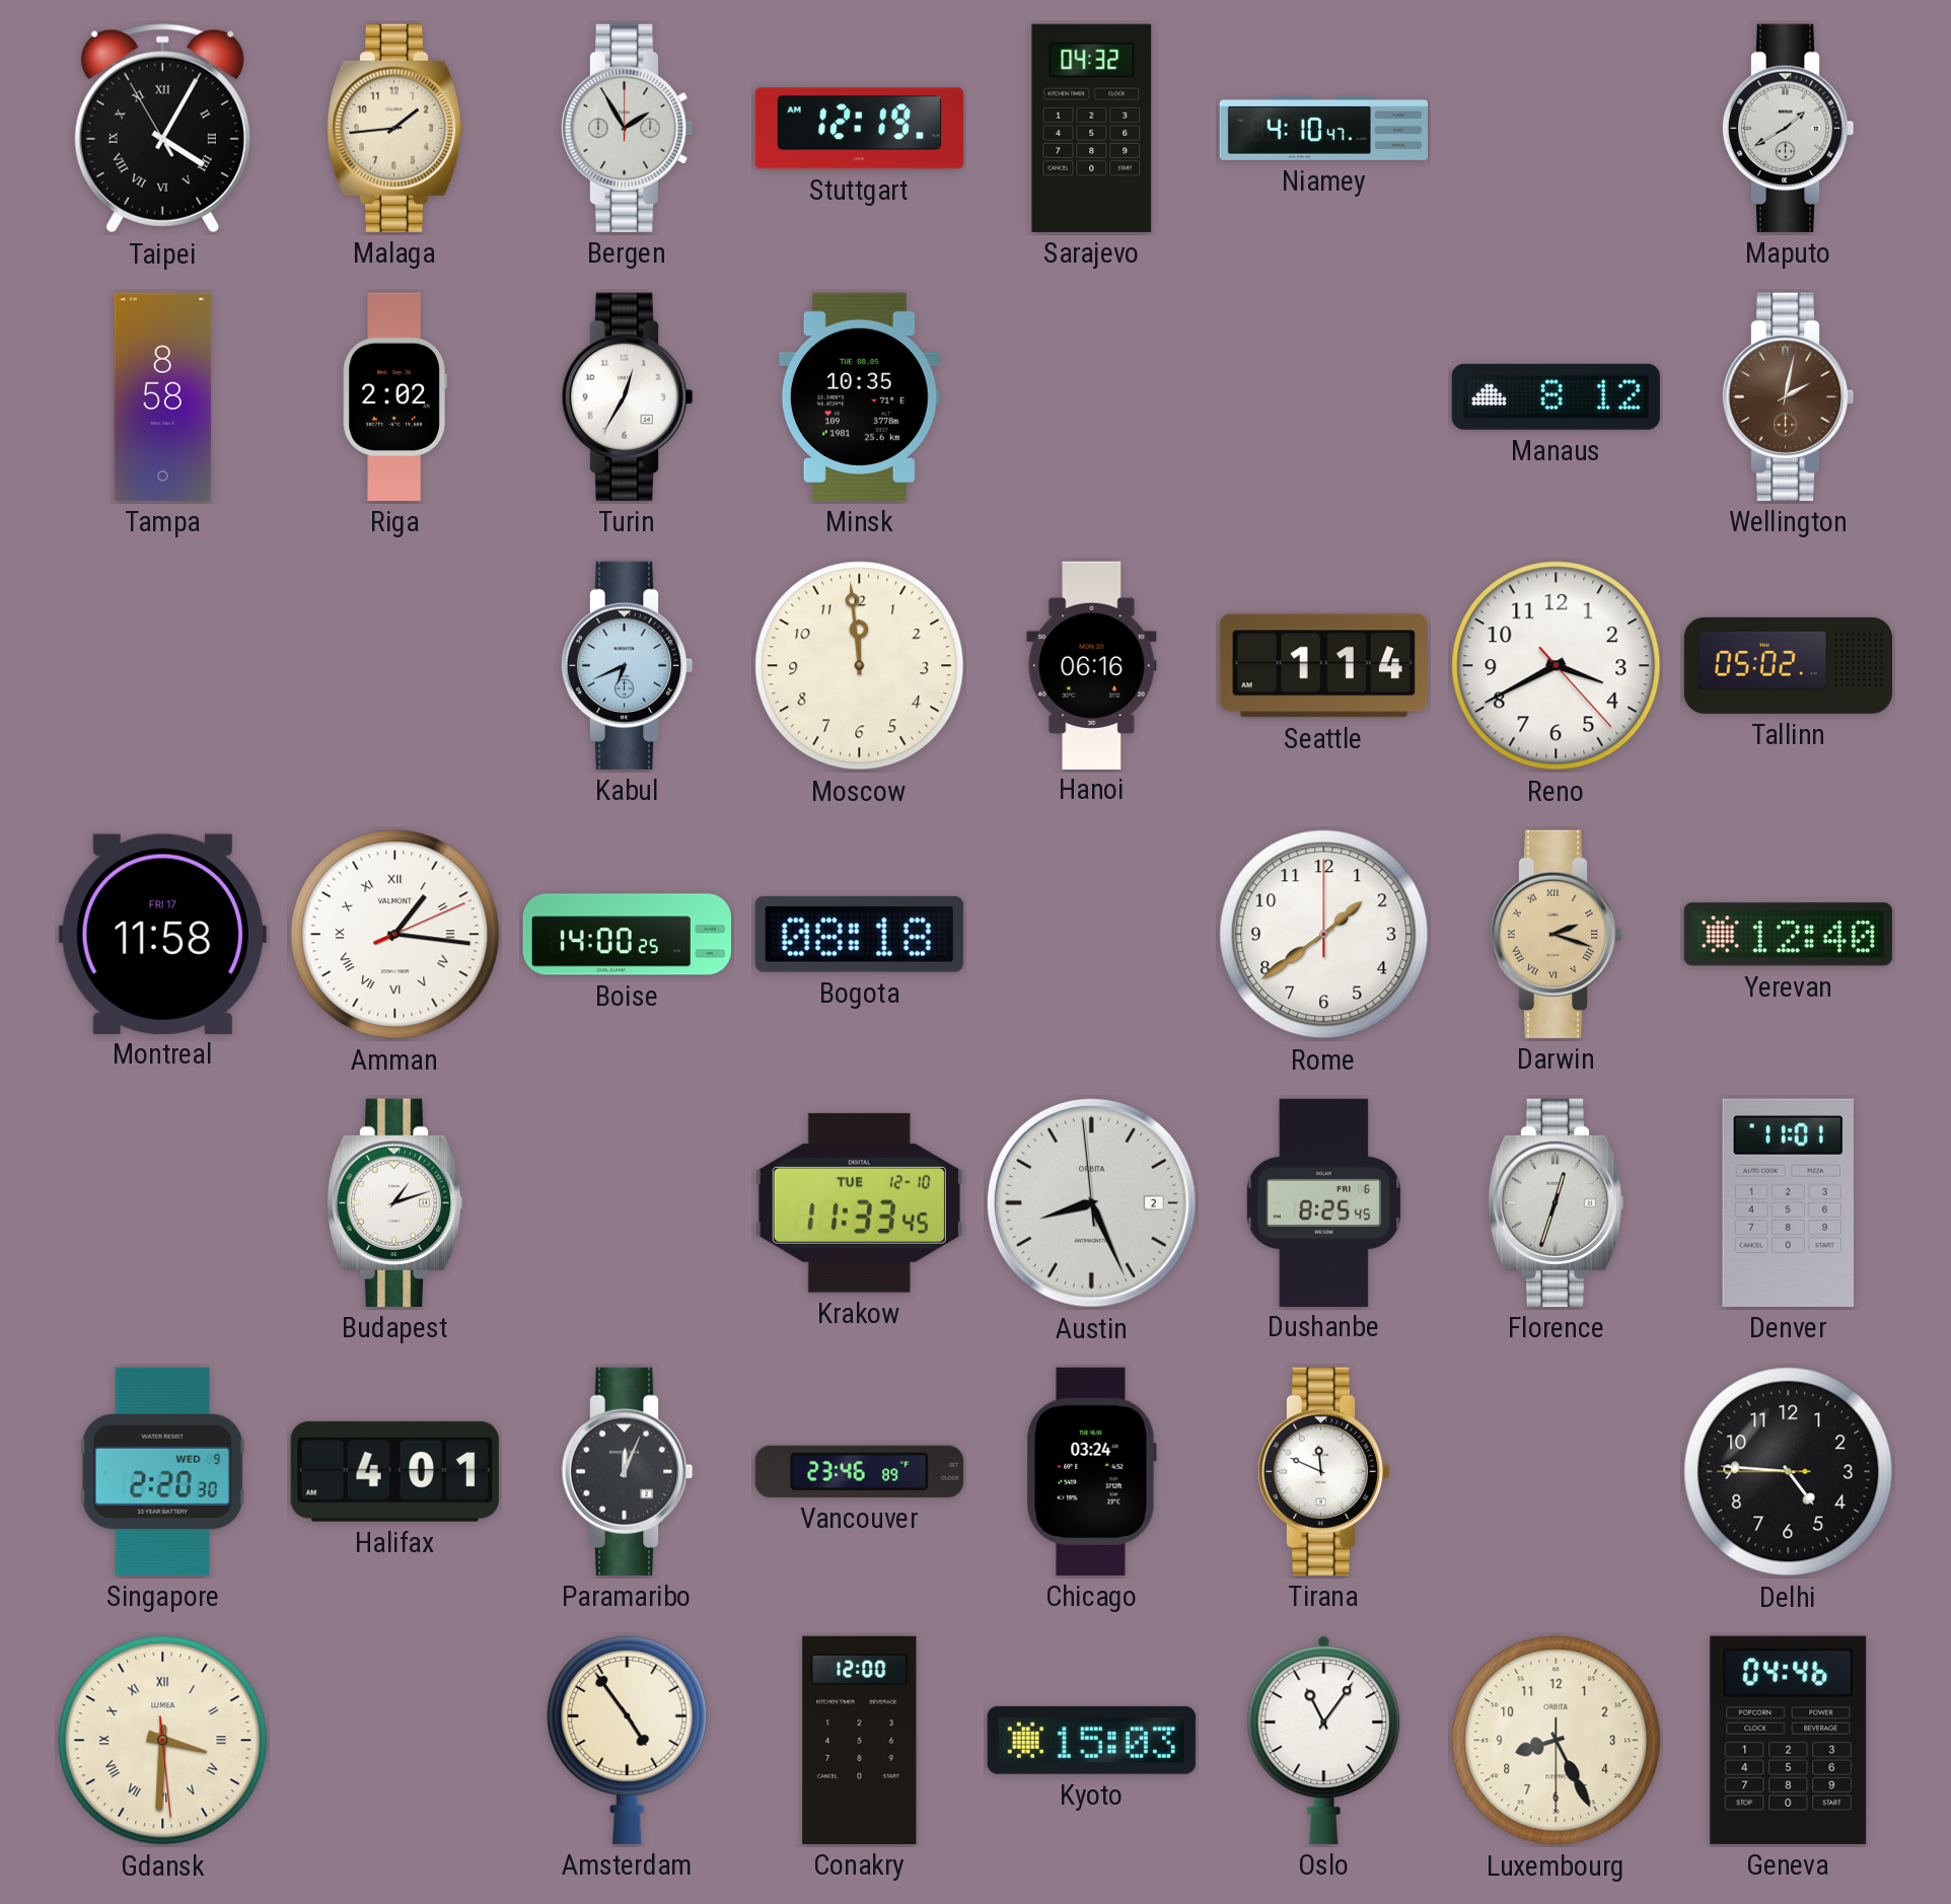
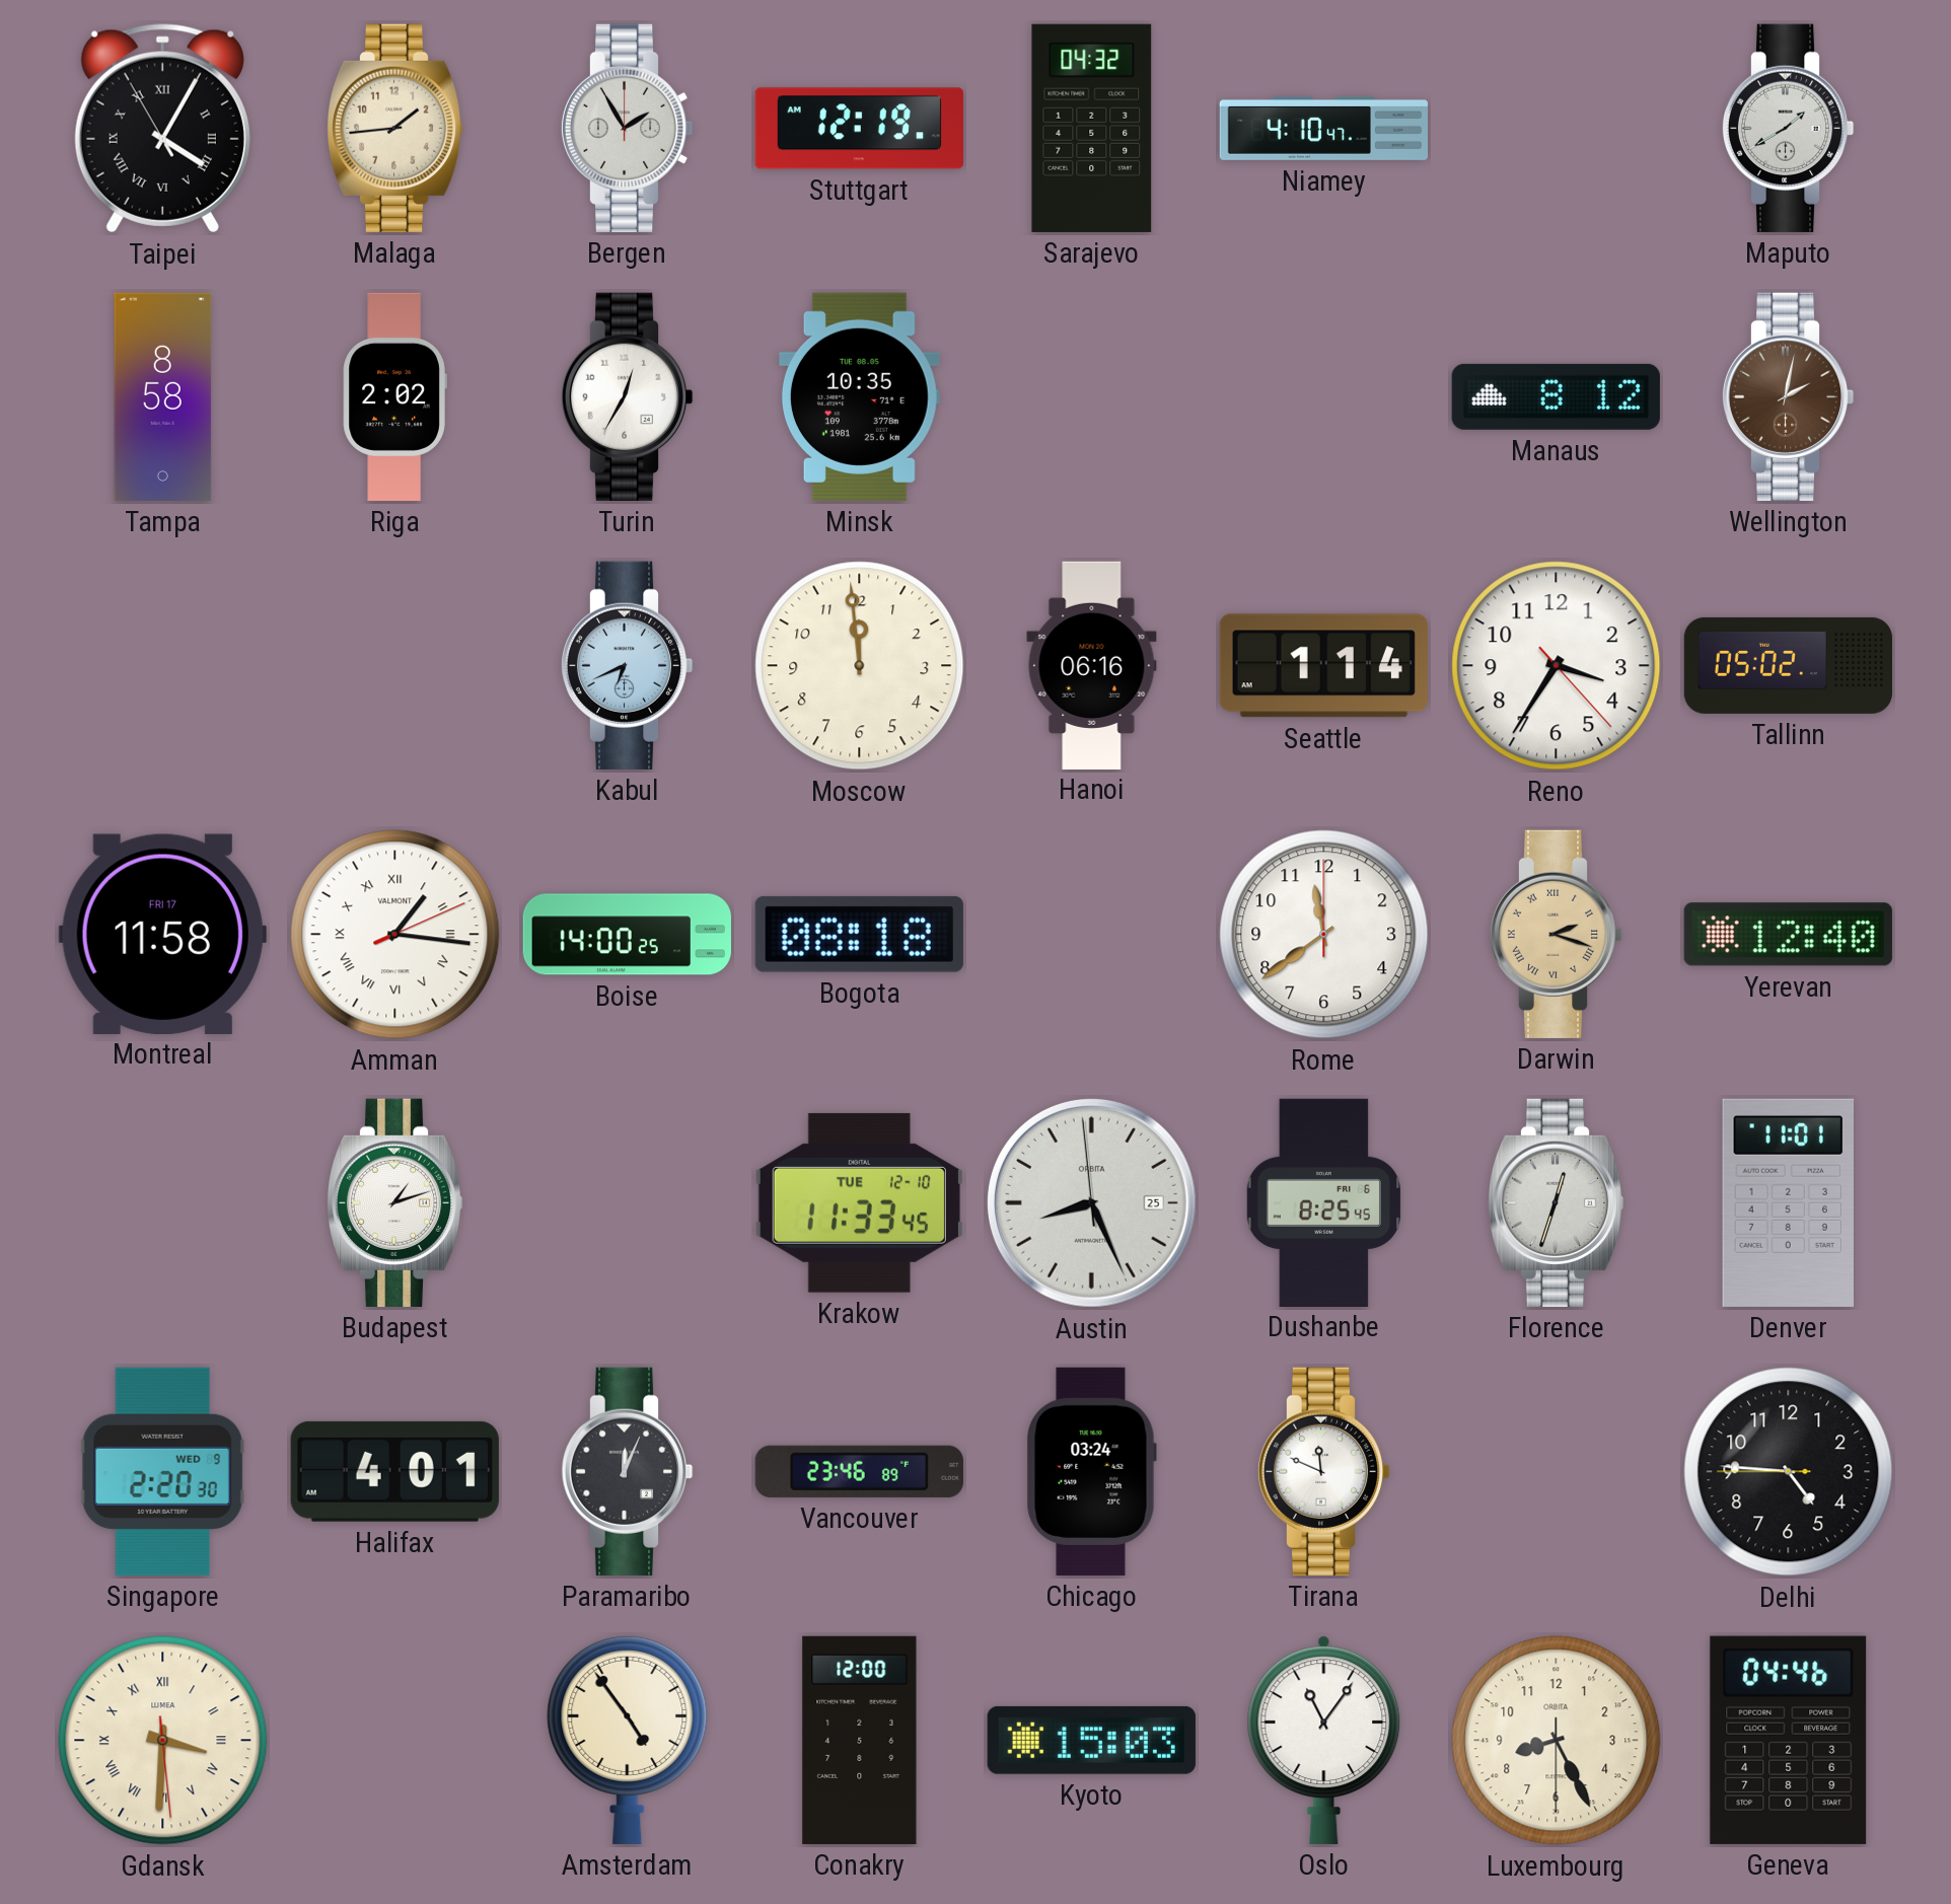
Reno: 3:40 -> 3:35 (1557, 666)
Rome: 1:39 -> 11:39 (1324, 935)
Austin date: 2 -> 25 (1091, 1202)
